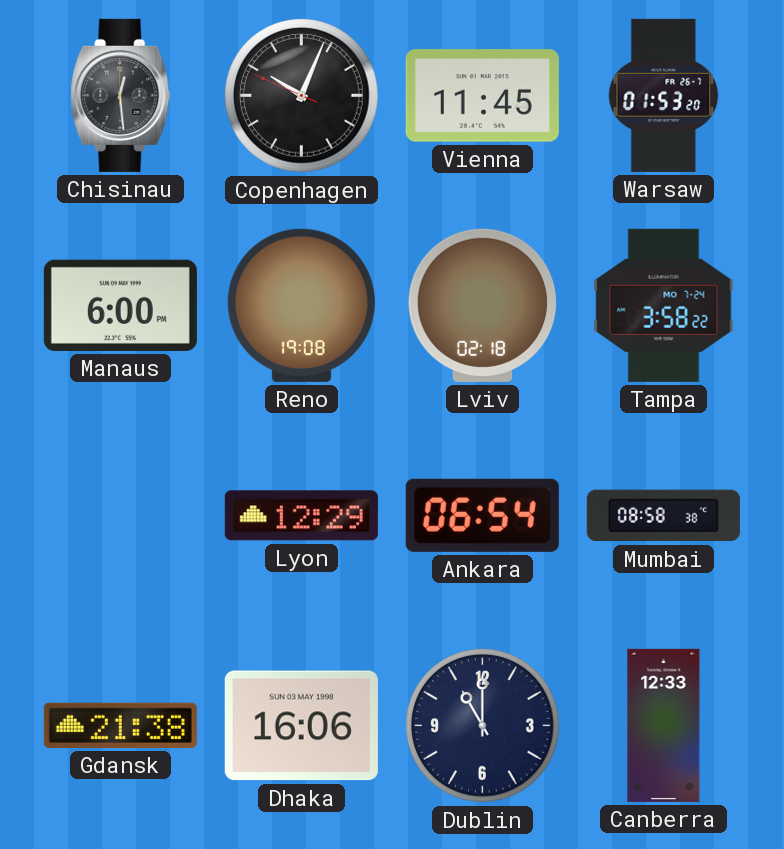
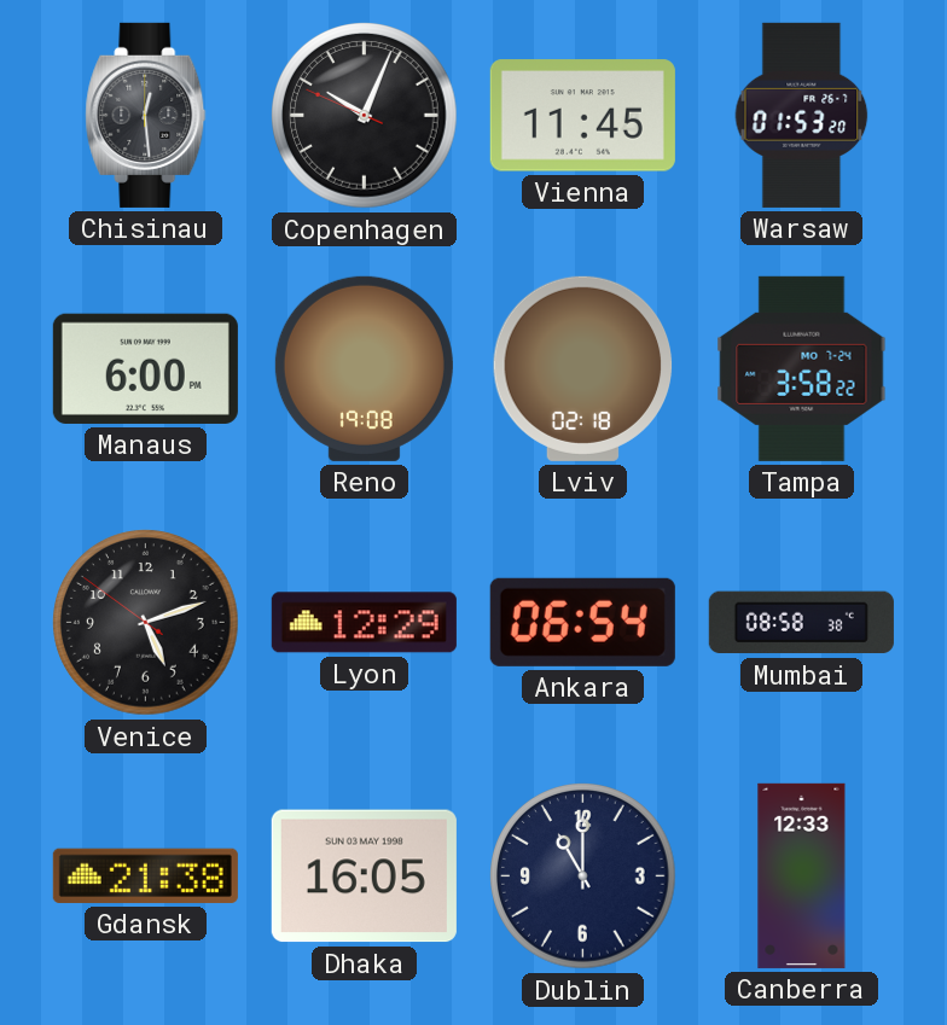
Venice: none -> 5:11 (146, 623)
Dhaka: 16:06 -> 16:05 (364, 877)
